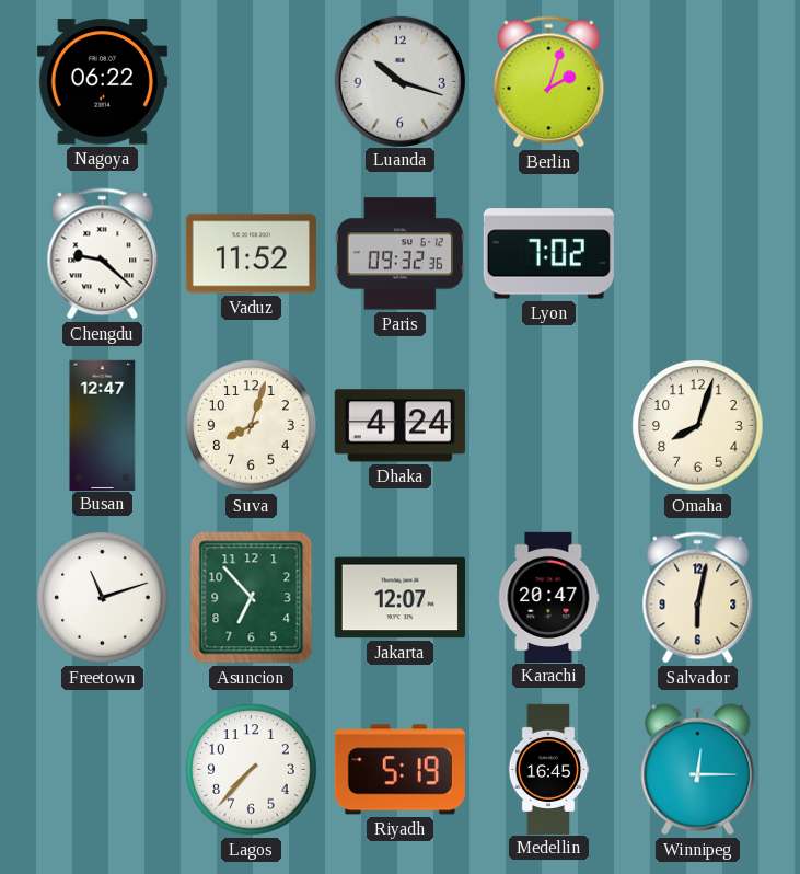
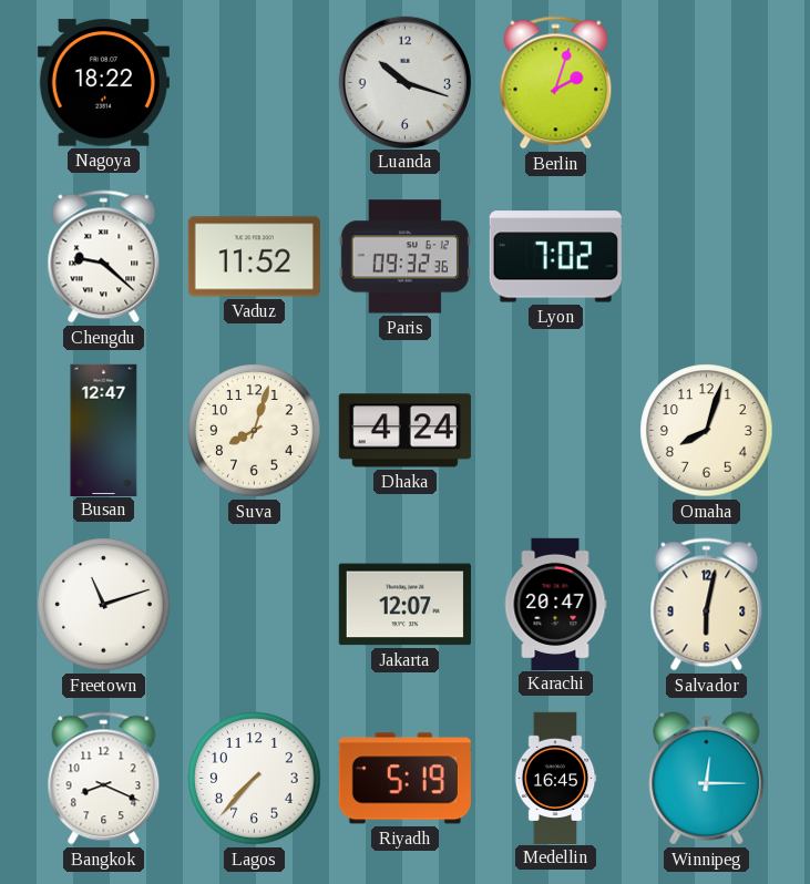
Nagoya: 06:22 -> 18:22 (103, 83)
Asuncion: 6:53 -> none (252, 598)
Bangkok: none -> 8:19 (104, 779)
